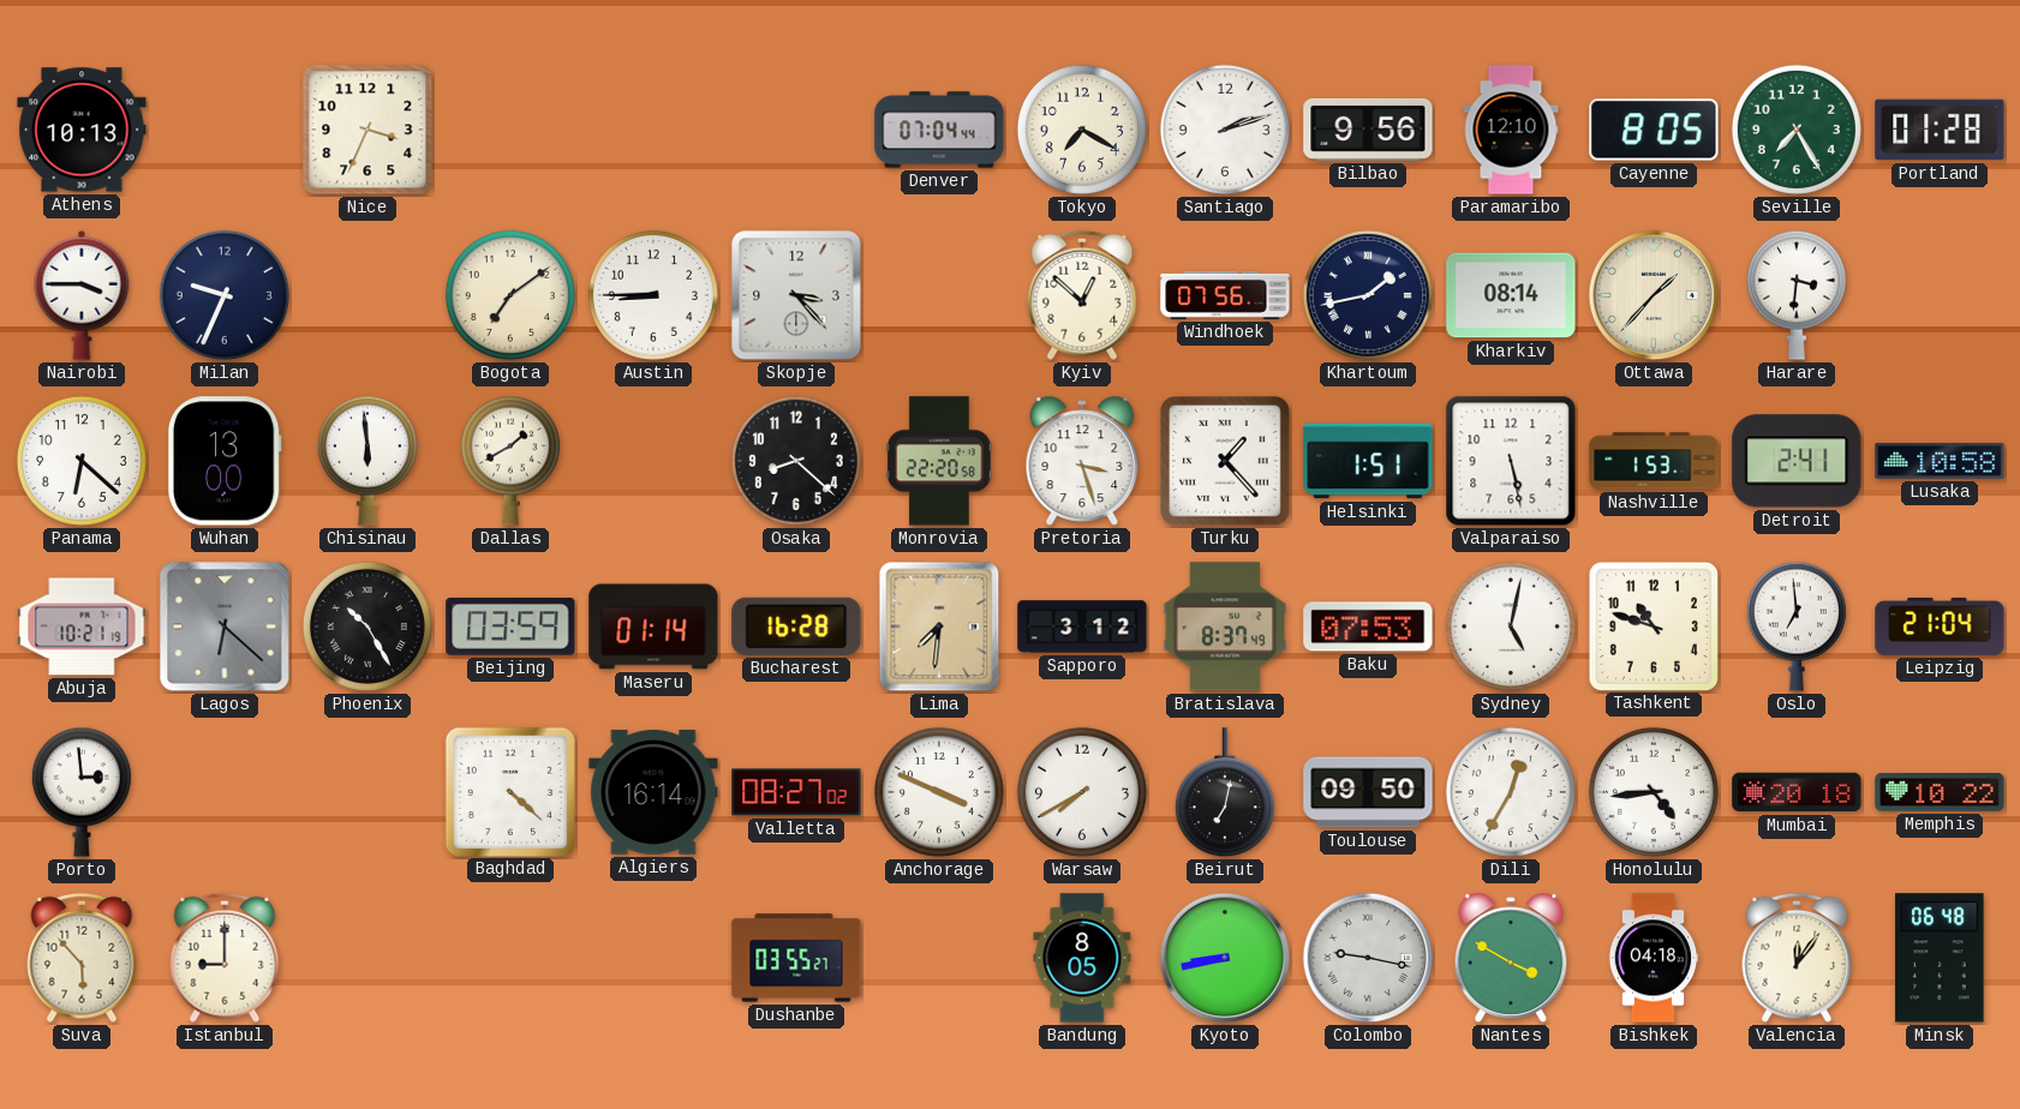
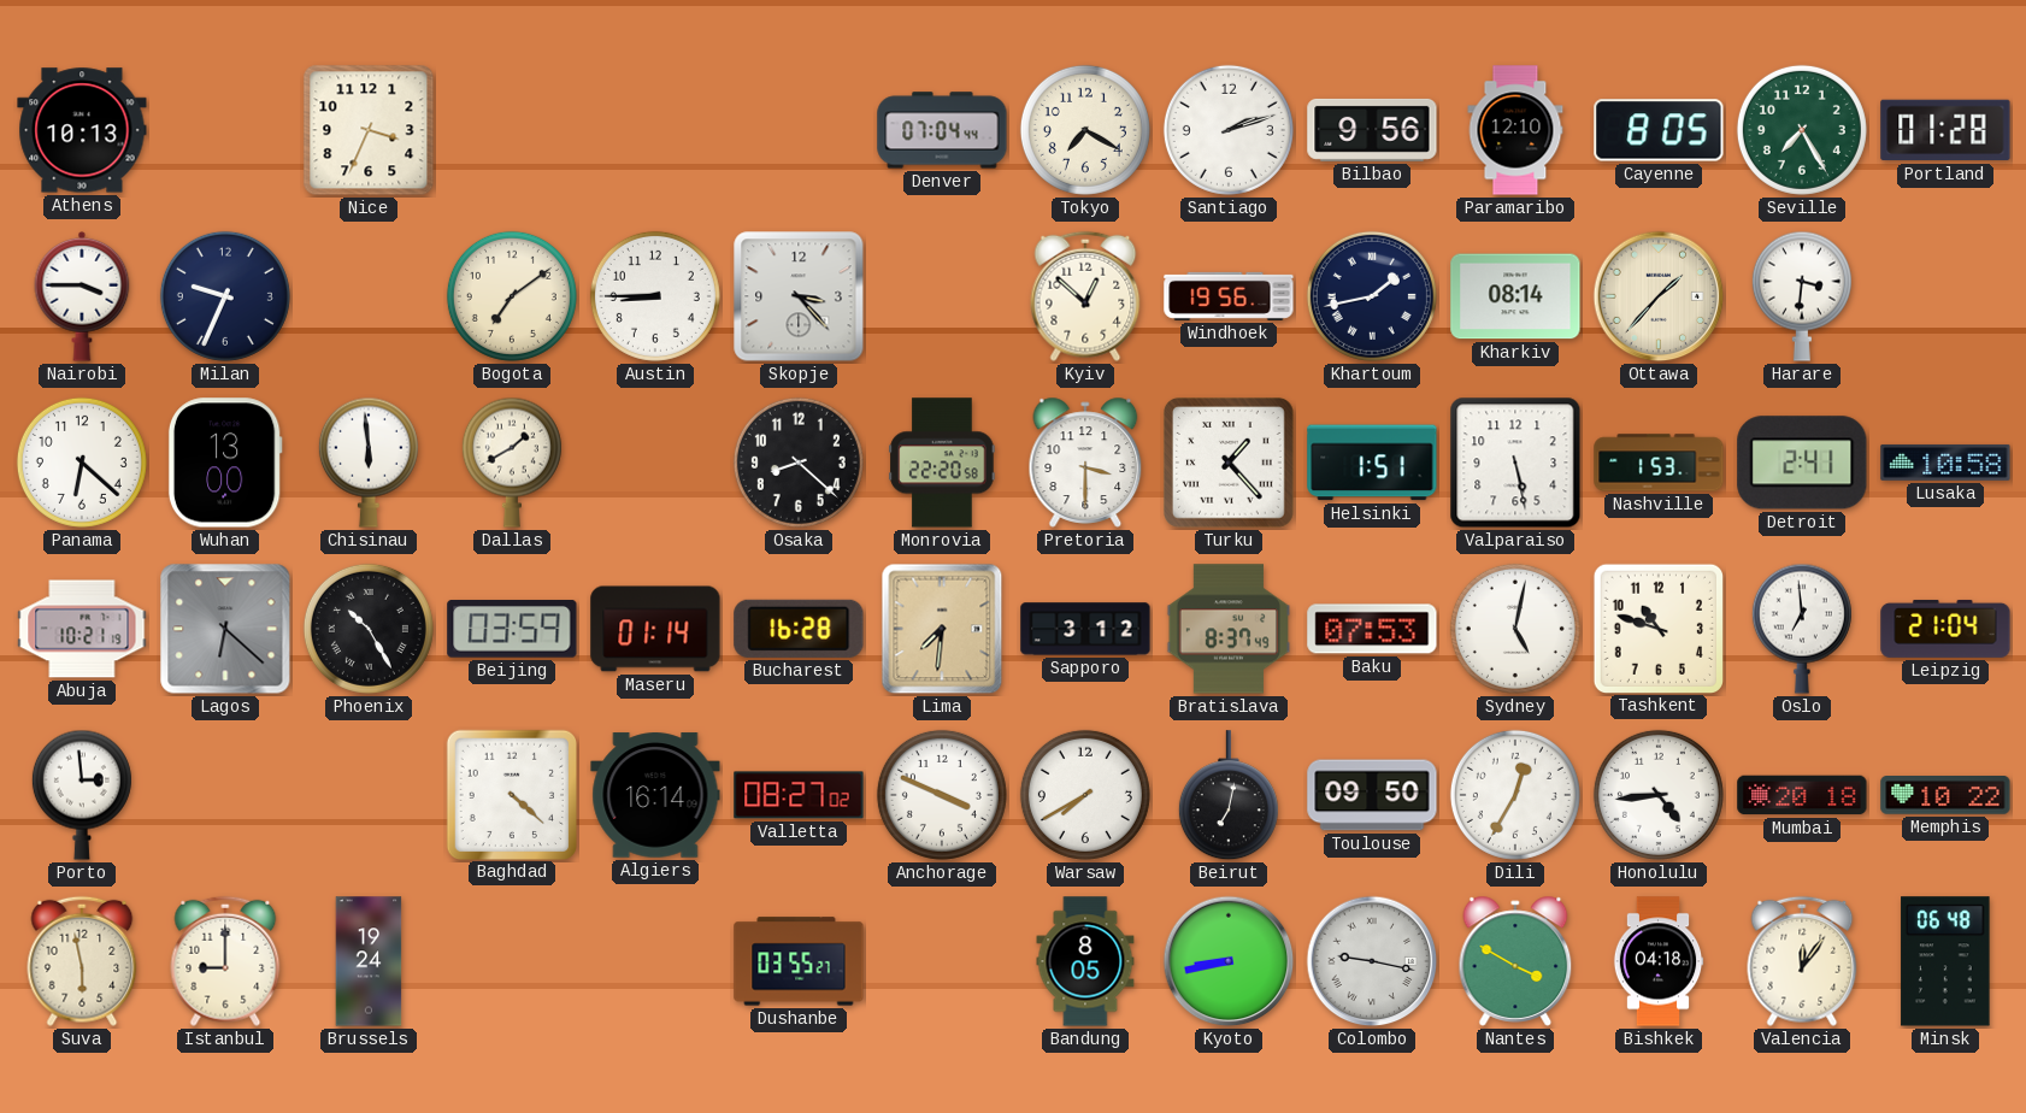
Windhoek: 07:56 -> 19:56 (1229, 296)
Pretoria: 3:27 -> 3:30 (1085, 463)
Suva: 5:53 -> 5:58 (82, 961)
Brussels: none -> 19:24 (369, 961)
